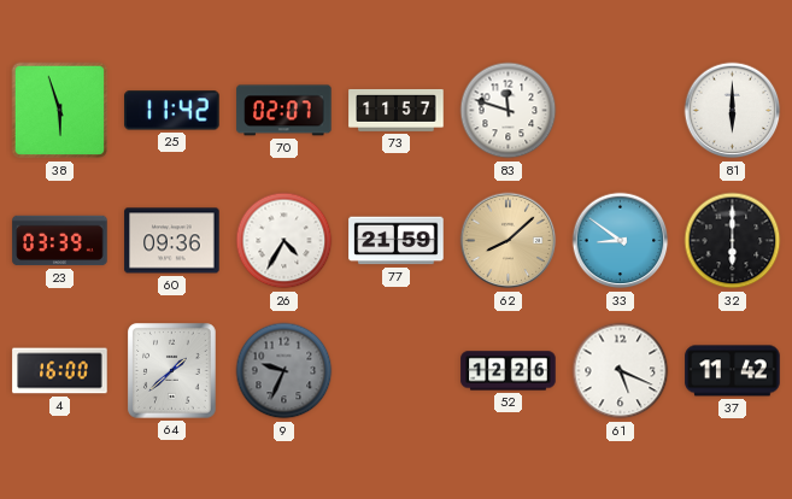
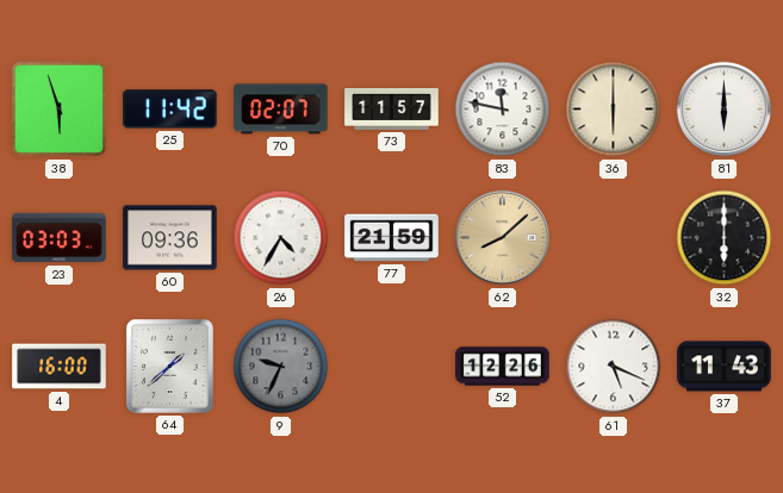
83: 11:48 -> 11:47 (503, 110)
36: none -> 6:00 (614, 110)
23: 03:39 -> 03:03 (60, 238)
33: 8:51 -> none (621, 241)
37: 11:42 -> 11:43 (725, 367)
